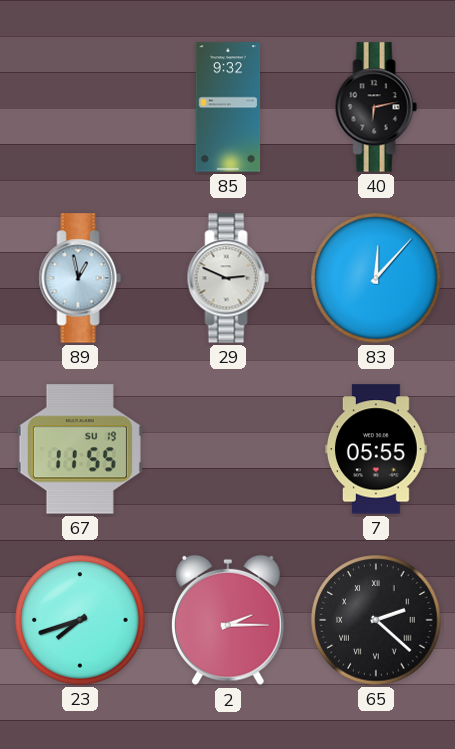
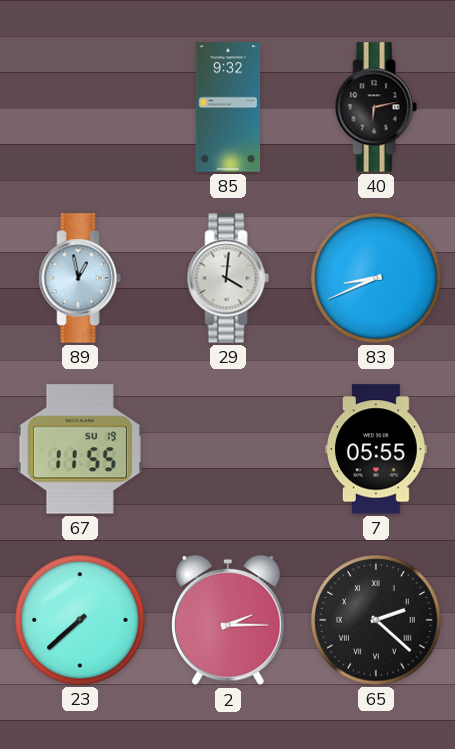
29: 2:49 -> 4:01 (228, 278)
83: 12:07 -> 8:41 (376, 278)
23: 7:42 -> 7:38 (80, 620)
